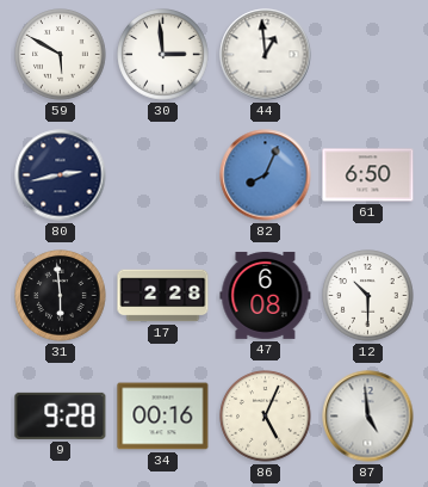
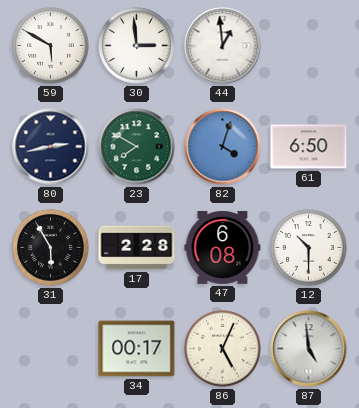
23: none -> 7:50 (137, 147)
82: 8:04 -> 4:03 (223, 147)
31: 5:59 -> 5:55 (51, 248)
9: 9:28 -> none (61, 415)
34: 00:16 -> 00:17 (137, 349)
